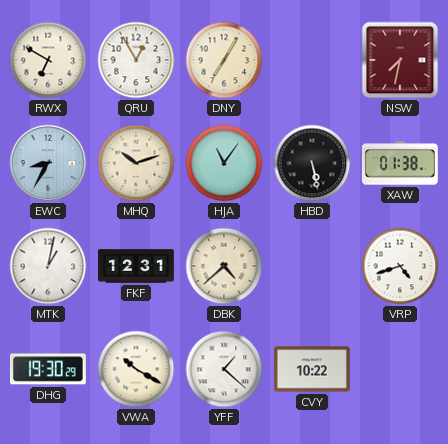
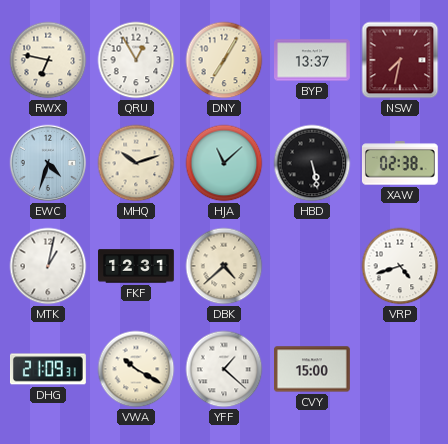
RWX: 6:50 -> 6:47 (48, 60)
BYP: none -> 13:37 (313, 60)
EWC: 8:35 -> 4:33 (48, 163)
HJA: 11:06 -> 11:08 (224, 163)
XAW: 01:38 -> 02:38 (400, 163)
DHG: 19:30 -> 21:09 (49, 369)
CVY: 10:22 -> 15:00 (313, 369)
